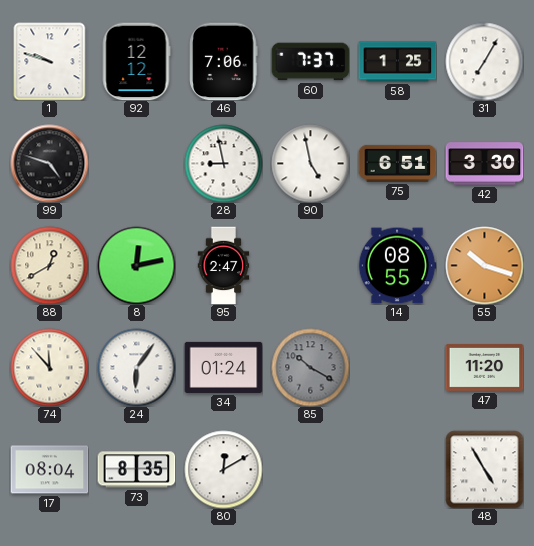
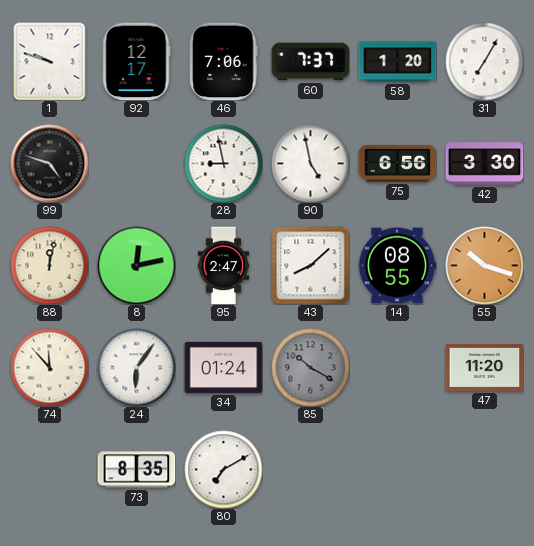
92: 12:12 -> 12:17 (136, 61)
58: 1:25 -> 1:20 (397, 62)
75: 6:51 -> 6:56 (397, 163)
88: 12:40 -> 12:02 (49, 265)
43: none -> 8:08 (310, 265)
17: 08:04 -> none (49, 470)
80: 12:10 -> 7:10 (223, 469)
48: 4:55 -> none (484, 469)
